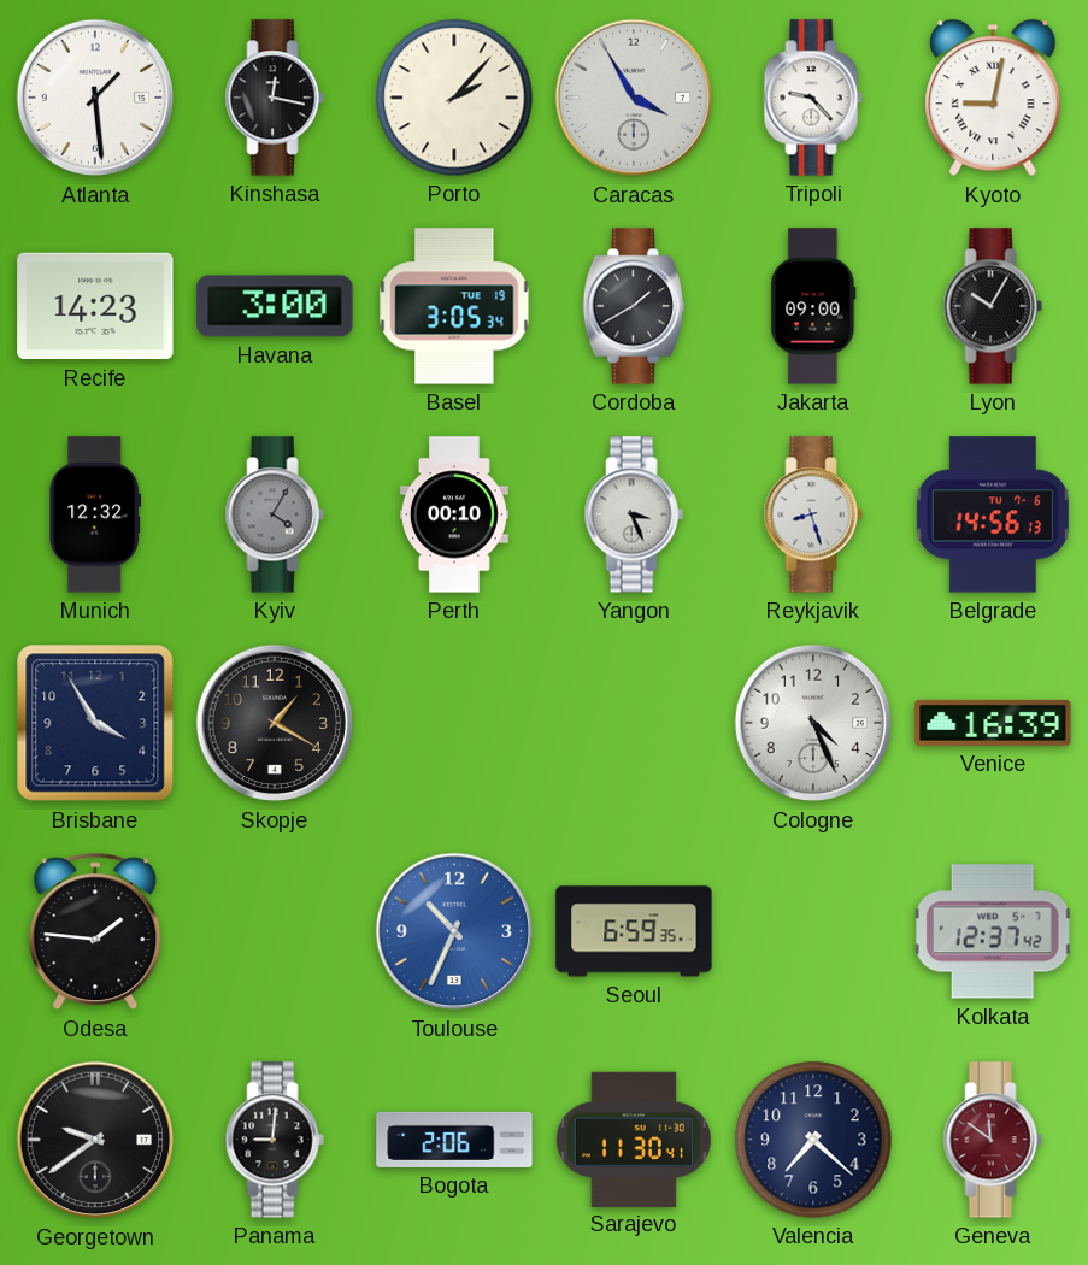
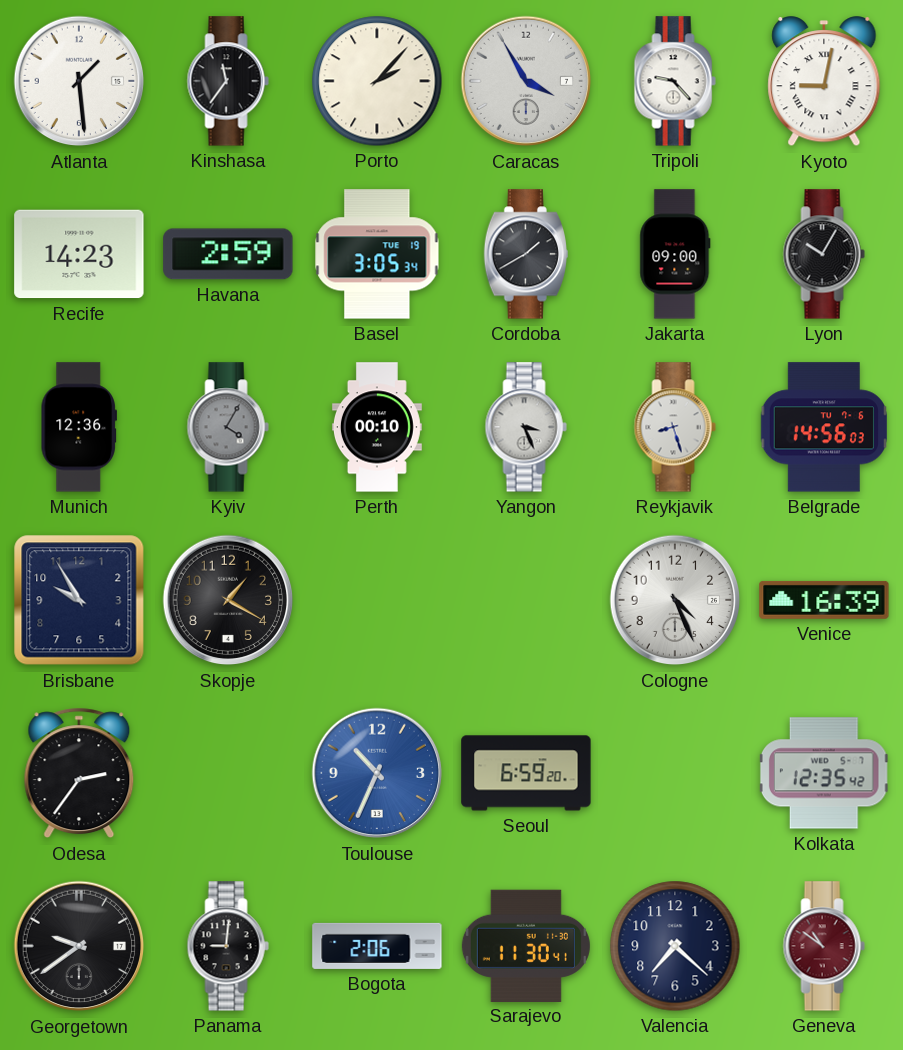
Kinshasa: 12:17 -> 11:36 (228, 81)
Havana: 3:00 -> 2:59 (228, 254)
Munich: 12:32 -> 12:36 (78, 427)
Belgrade: 14:56:13 -> 14:56:03 (823, 427)
Brisbane: 3:55 -> 9:55 (79, 600)
Odesa: 1:46 -> 2:36 (79, 773)
Seoul: 6:59:35 -> 6:59:20 (526, 773)
Kolkata: 12:37 -> 12:35 (824, 773)
Geneva: 11:51 -> 10:51 (824, 946)
